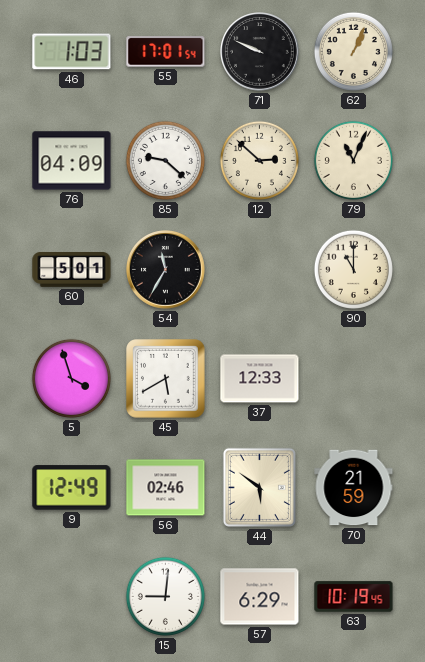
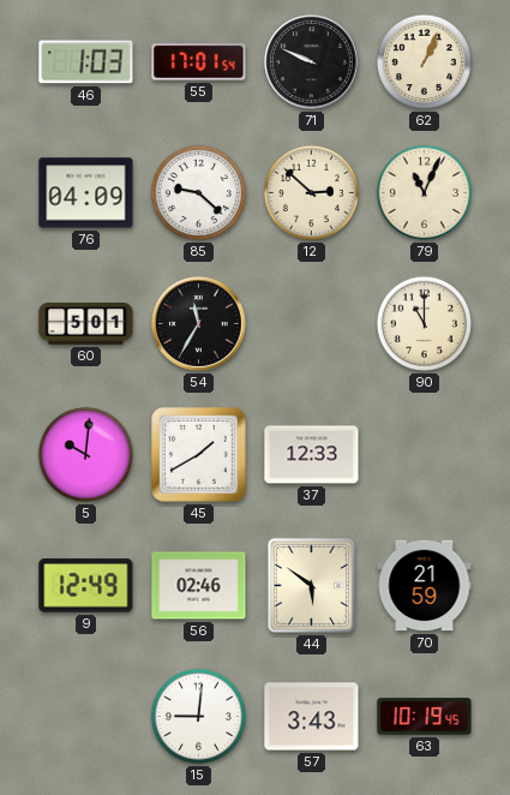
5: 3:57 -> 10:01 (85, 454)
45: 5:40 -> 1:40 (199, 455)
57: 6:29 -> 3:43 (312, 717)
